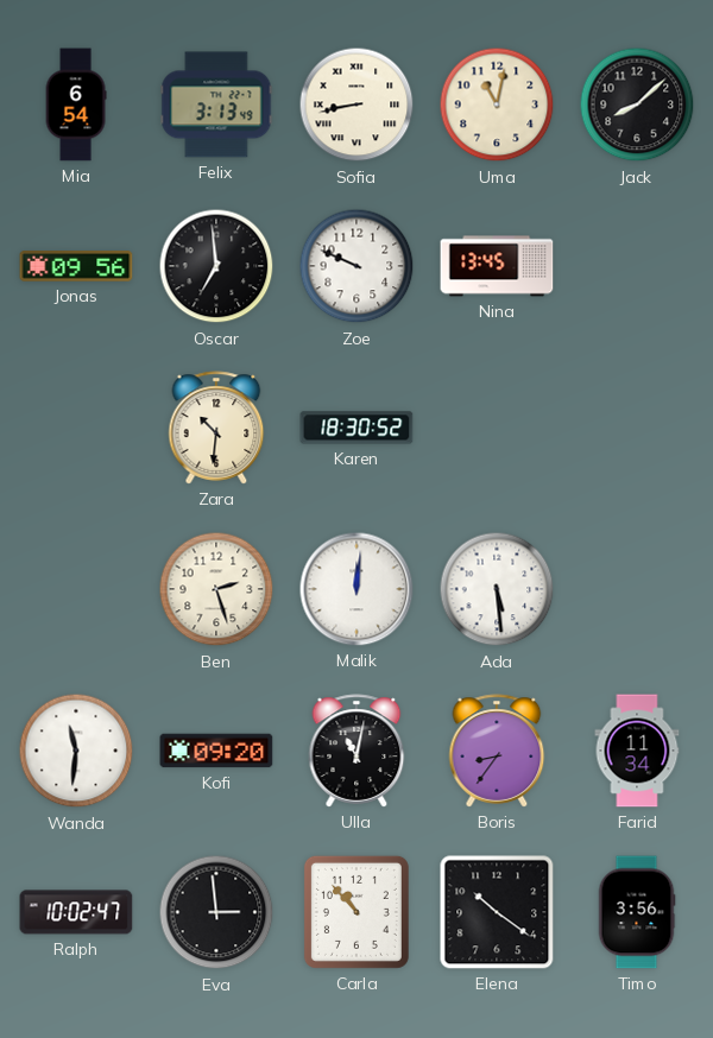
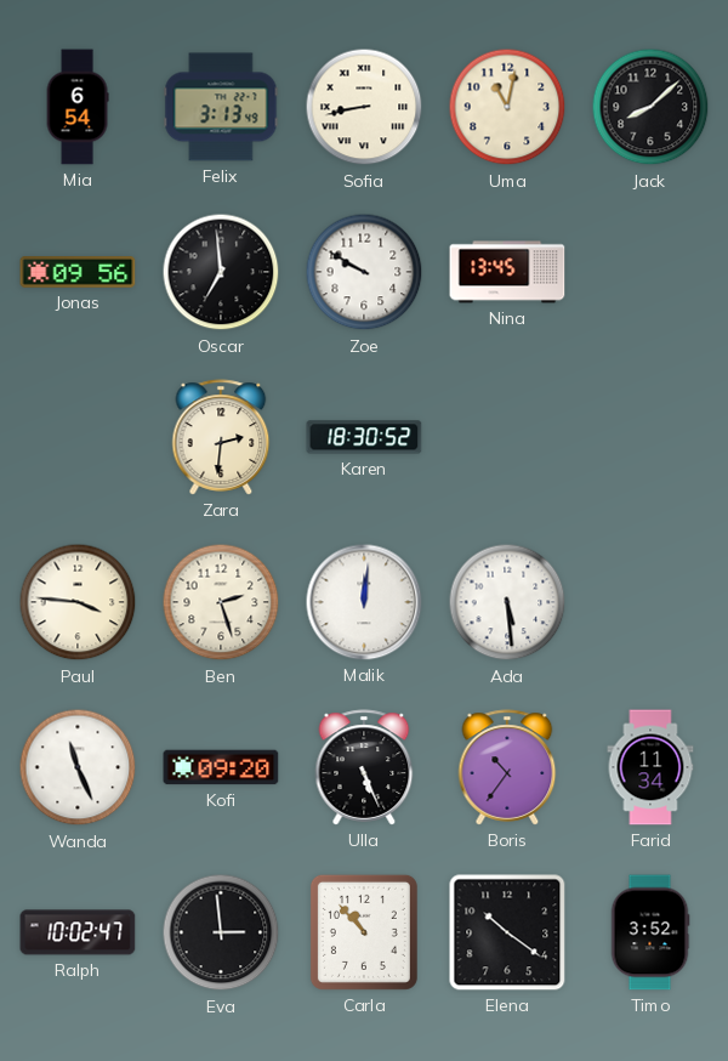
Zoe: 9:49 -> 9:50 (364, 272)
Zara: 10:31 -> 2:31 (221, 437)
Paul: none -> 3:46 (78, 602)
Wanda: 11:31 -> 11:26 (78, 767)
Ulla: 11:02 -> 5:26 (364, 767)
Boris: 8:36 -> 10:36 (507, 767)
Timo: 3:56 -> 3:52 (650, 932)
